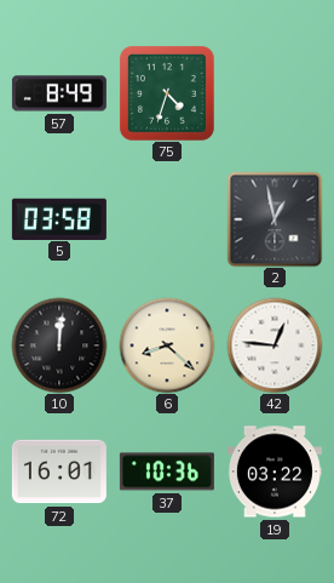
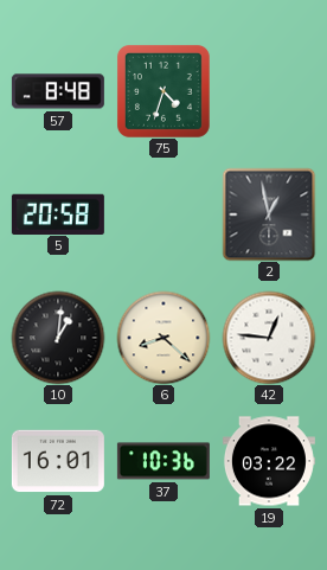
57: 8:49 -> 8:48 (58, 91)
5: 03:58 -> 20:58 (58, 213)
10: 12:01 -> 1:01 (58, 338)
